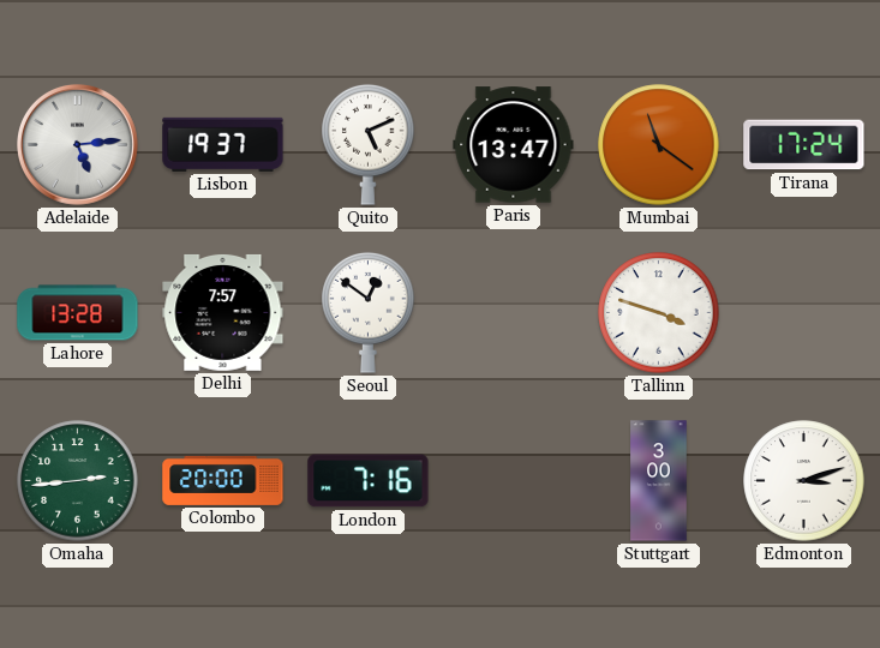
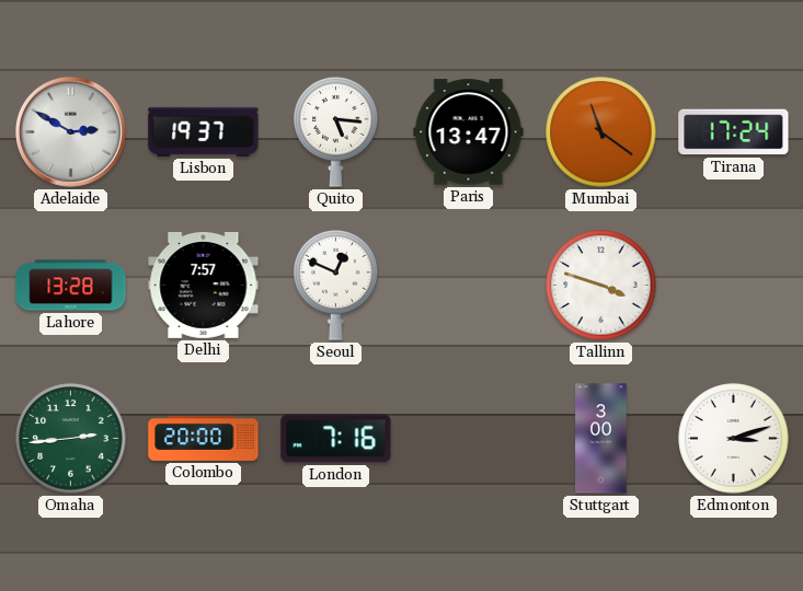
Adelaide: 5:14 -> 2:50 (71, 132)
Quito: 5:11 -> 5:16 (336, 131)
Seoul: 12:51 -> 12:49 (336, 285)
